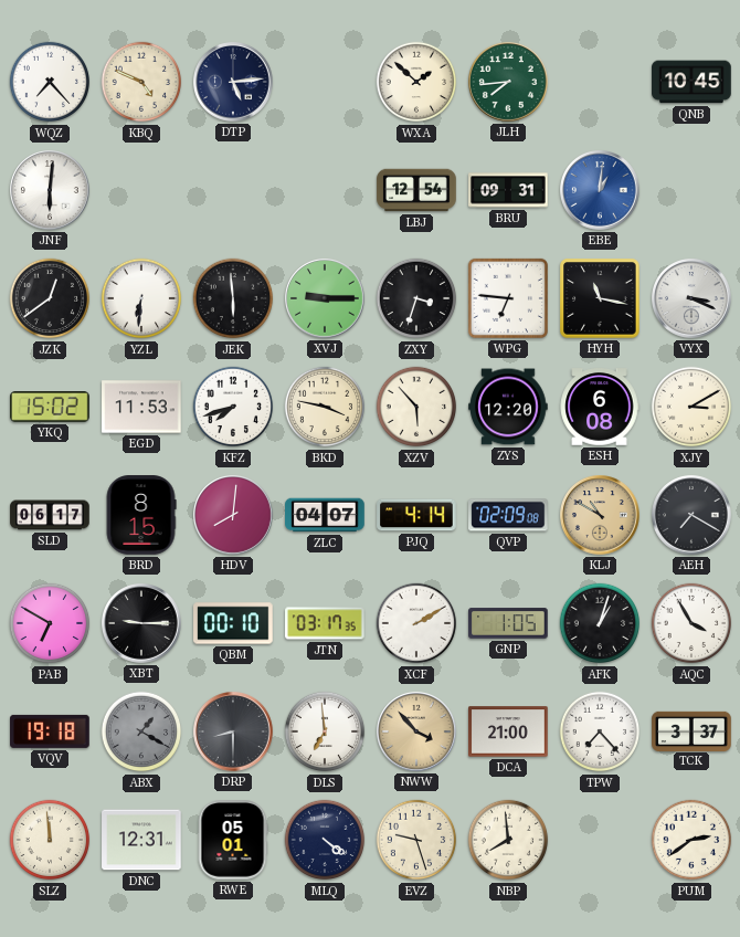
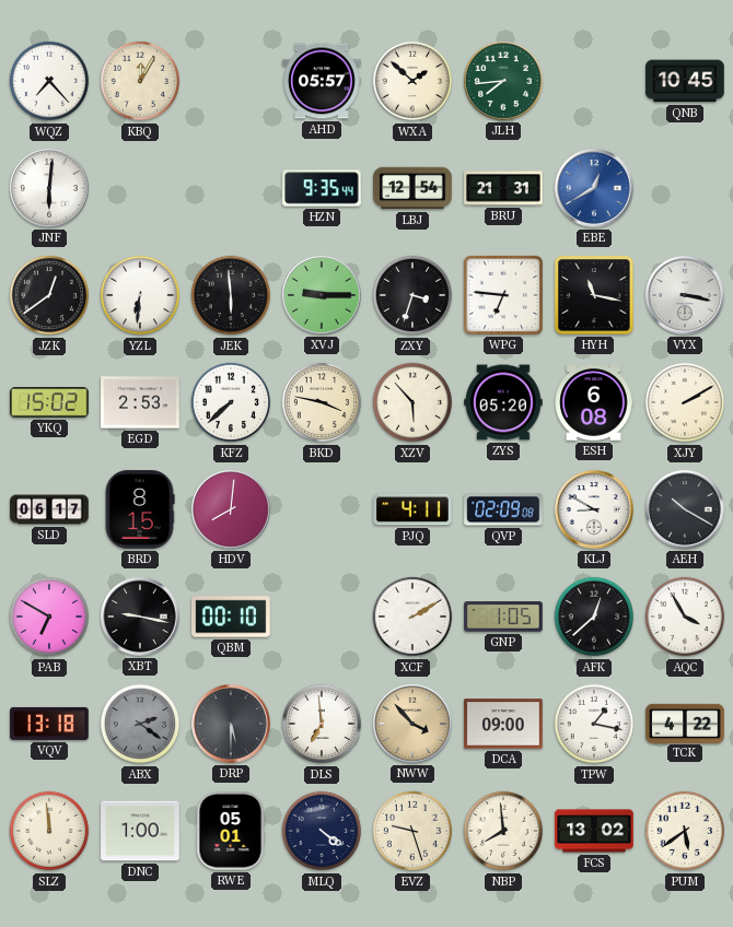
KBQ: 4:49 -> 12:05 (140, 81)
DTP: 5:14 -> none (234, 83)
AHD: none -> 05:57 (322, 81)
HZN: none -> 9:35 (322, 188)
BRU: 09:31 -> 21:31 (503, 188)
EBE: 1:01 -> 12:40 (595, 189)
VYX: 3:19 -> 3:17 (686, 296)
EGD: 11:53 -> 2:53 (140, 402)
KFZ: 7:42 -> 7:38 (231, 402)
ZYS: 12:20 -> 05:20 (503, 402)
XJY: 3:10 -> 2:10 (685, 402)
ZLC: 04:07 -> none (325, 515)
PJQ: 4:14 -> 4:11 (412, 509)
KLJ: 10:50 -> 8:50 (595, 511)
KLJ dial: champagne -> white (595, 511)
AEH: 7:20 -> 10:20 (686, 511)
XBT: 9:15 -> 9:17 (141, 618)
JTN: 03:17 -> none (325, 623)
AFK: 1:03 -> 12:38 (594, 617)
VQV: 19:18 -> 13:18 (49, 724)
ABX: 1:20 -> 2:21 (140, 724)
DRP: 8:30 -> 5:30 (232, 725)
DCA: 21:00 -> 09:00 (503, 724)
TPW: 7:23 -> 1:17 (594, 724)
TCK: 3:37 -> 4:22 (685, 723)
DNC: 12:31 -> 1:00 (140, 831)
FCS: none -> 13:02 (594, 831)
PUM: 2:39 -> 5:39 (685, 831)
